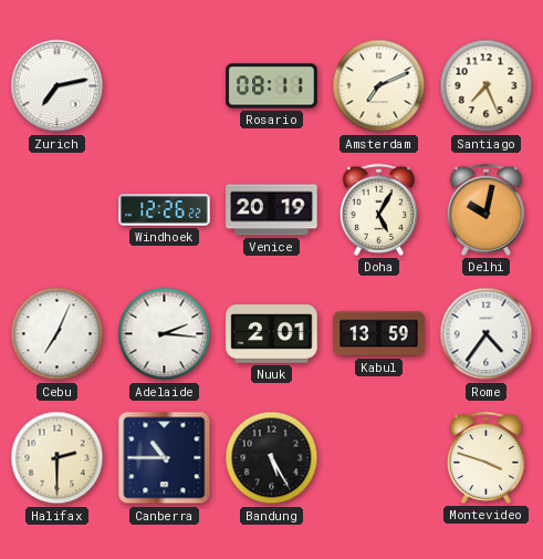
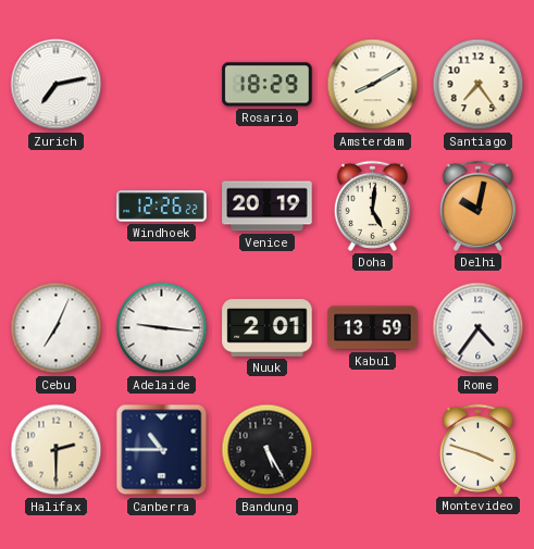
Rosario: 08:11 -> 18:29 (268, 85)
Amsterdam: 7:11 -> 8:10 (373, 85)
Santiago: 7:26 -> 7:24 (479, 85)
Doha: 5:05 -> 5:01 (372, 205)
Adelaide: 2:16 -> 9:16 (162, 328)
